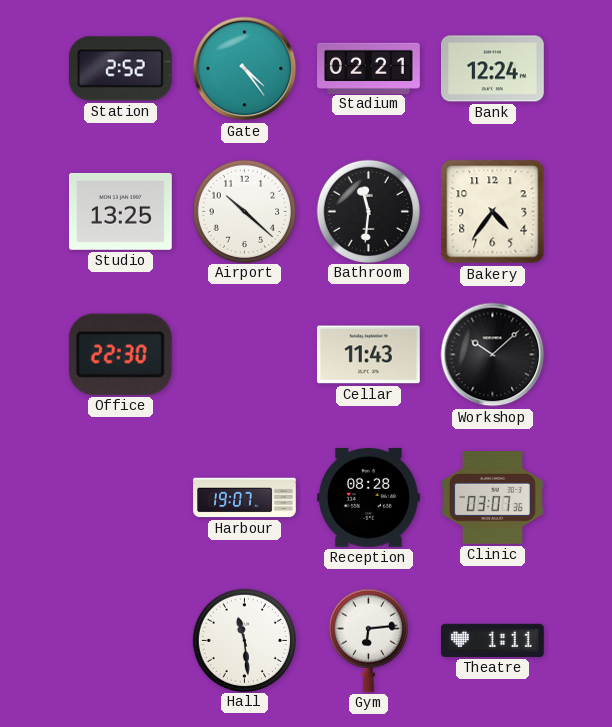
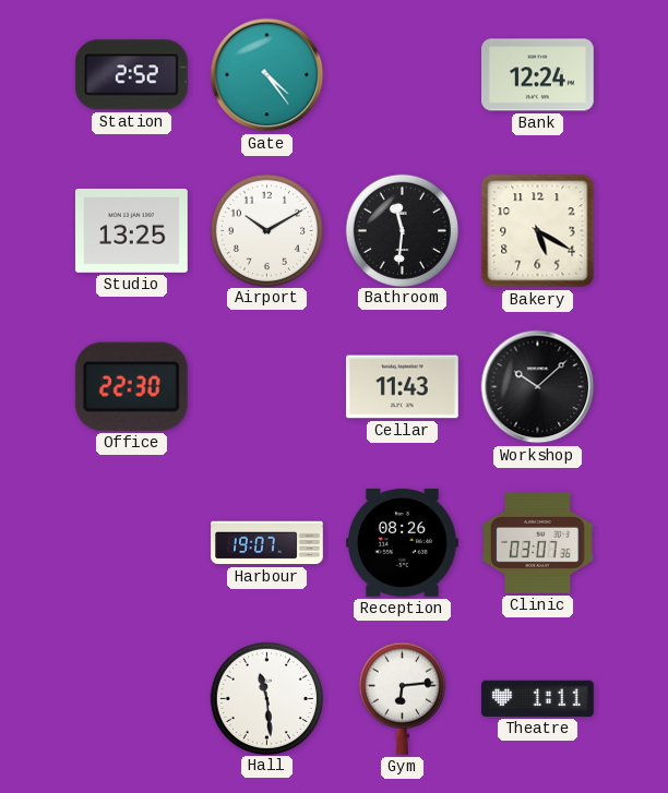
Stadium: 02:21 -> none (369, 68)
Airport: 10:22 -> 10:10 (266, 230)
Bakery: 4:36 -> 5:20 (538, 231)
Reception: 08:28 -> 08:26 (402, 542)
